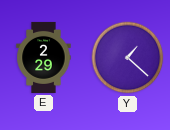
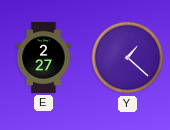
E: 2:29 -> 2:27 (44, 57)
